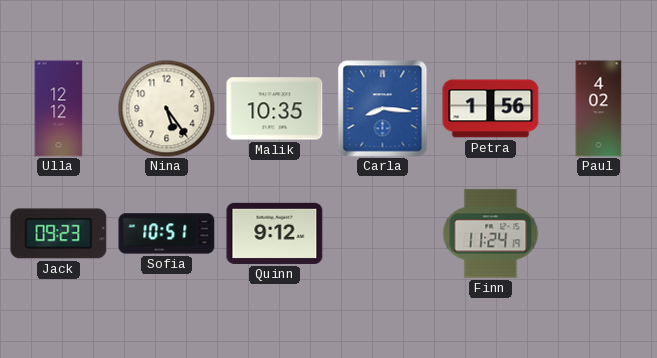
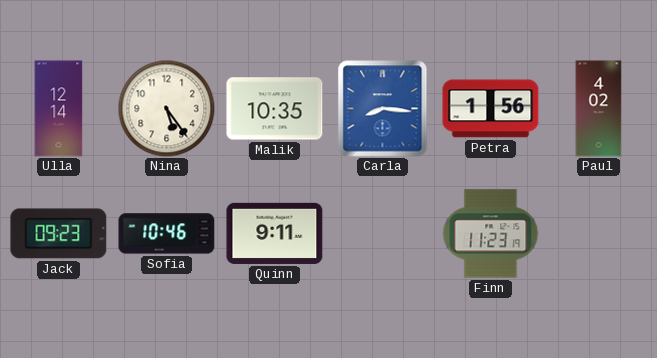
Ulla: 12:12 -> 12:14 (59, 109)
Sofia: 10:51 -> 10:46 (167, 234)
Quinn: 9:12 -> 9:11 (275, 233)
Finn: 11:24 -> 11:23 (491, 234)
